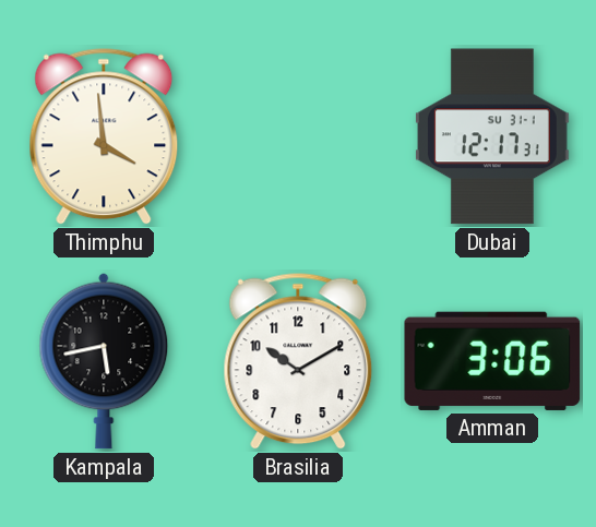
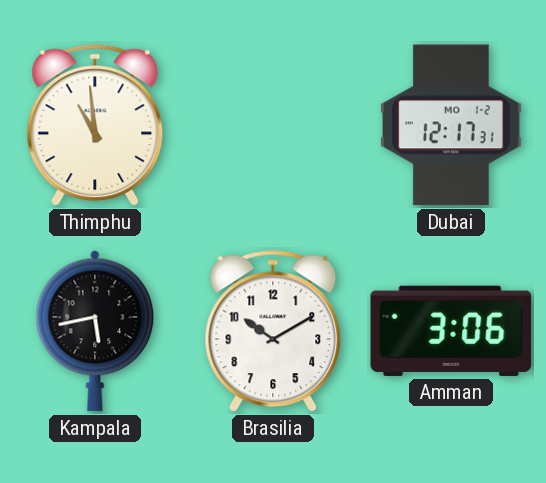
Thimphu: 3:59 -> 10:59 (95, 125)
Dubai date: SU 31-1 -> MO 1-2 (451, 125)
